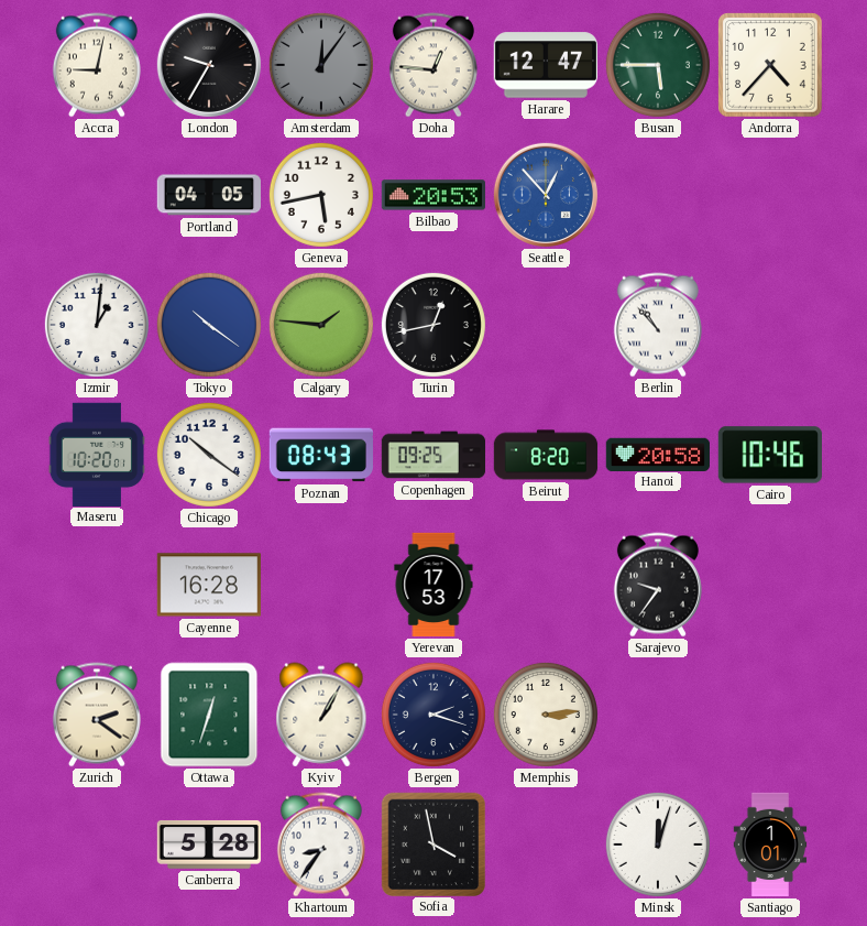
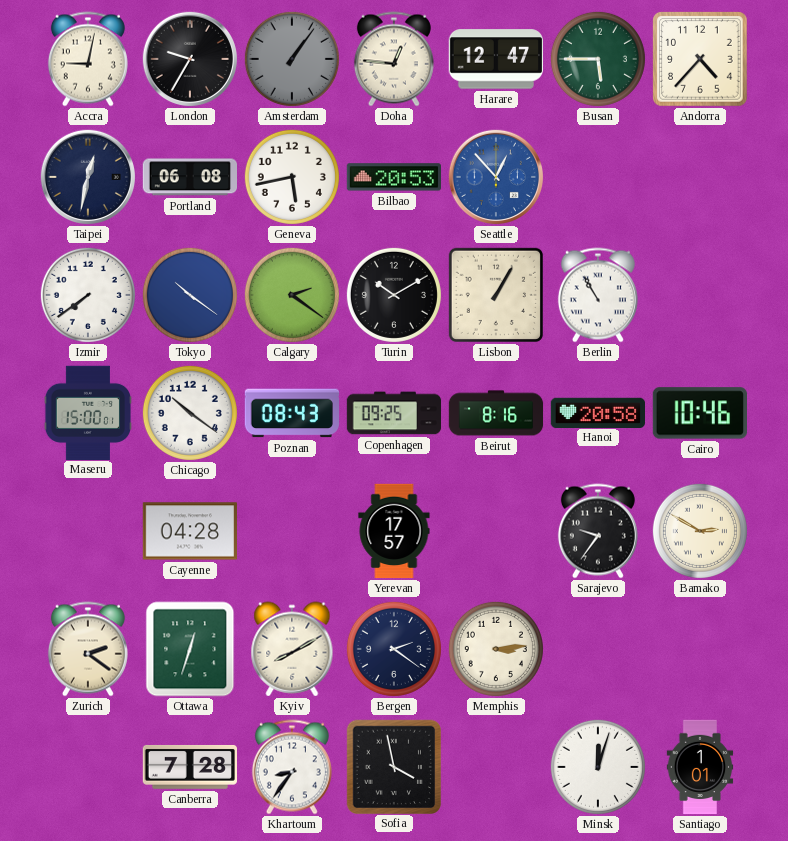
Amsterdam: 12:06 -> 1:06 (292, 59)
Taipei: none -> 12:32 (87, 176)
Portland: 04:05 -> 06:08 (189, 177)
Izmir: 1:01 -> 7:39 (88, 295)
Calgary: 1:46 -> 2:21 (292, 295)
Turin: 12:43 -> 10:10 (394, 295)
Lisbon: none -> 1:05 (495, 294)
Berlin: 10:53 -> 10:55 (598, 295)
Maseru: 10:20 -> 15:00 (87, 412)
Beirut: 8:20 -> 8:16 (496, 413)
Cayenne: 16:28 -> 04:28 (189, 531)
Yerevan: 17:53 -> 17:57 (394, 531)
Bamako: none -> 2:50 (700, 531)
Kyiv: 1:05 -> 8:10 (292, 649)
Bergen: 2:18 -> 2:21 (394, 649)
Canberra: 5:28 -> 7:28 (189, 767)
